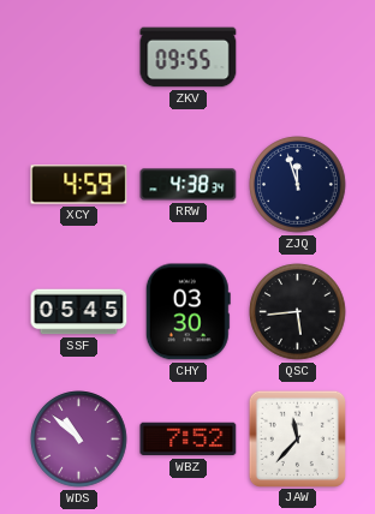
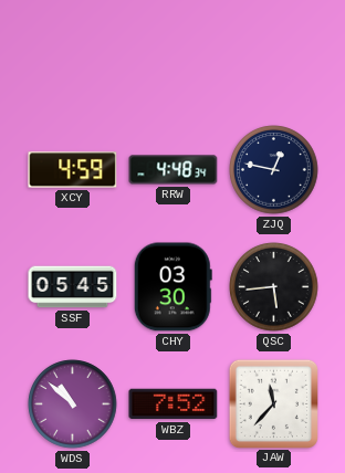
ZKV: 09:55 -> none (189, 58)
RRW: 4:38 -> 4:48 (174, 170)
ZJQ: 11:57 -> 12:47 (274, 170)
